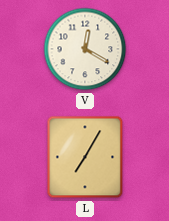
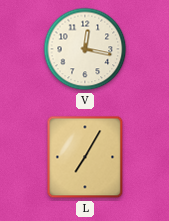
V: 12:20 -> 12:17 (85, 49)
